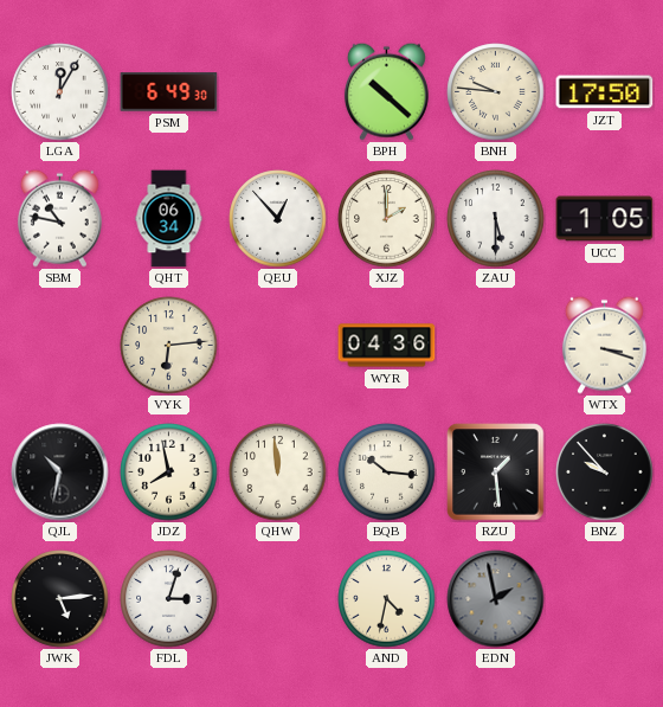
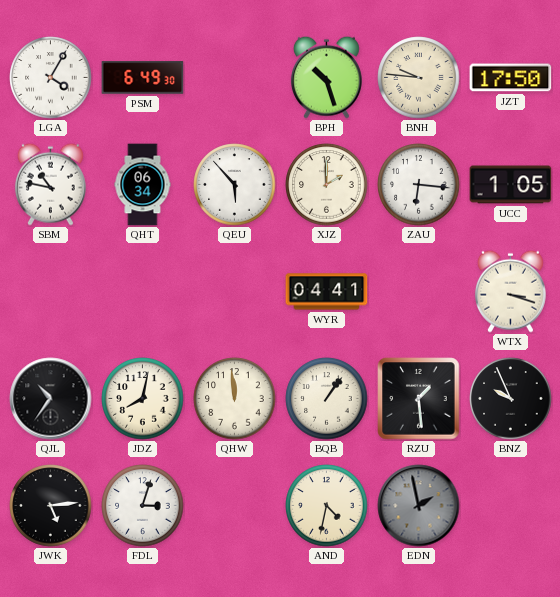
LGA: 12:05 -> 4:05 (51, 78)
BPH: 10:22 -> 10:27 (326, 77)
QEU: 12:53 -> 5:53 (235, 185)
ZAU: 5:30 -> 6:16 (419, 185)
VYK: 6:14 -> none (169, 346)
WYR: 04:36 -> 04:41 (327, 292)
QJL: 10:32 -> 10:36 (51, 399)
JDZ: 7:58 -> 8:02 (143, 399)
BQB: 10:16 -> 1:06 (327, 399)
BNZ: 9:53 -> 9:56 (511, 399)
